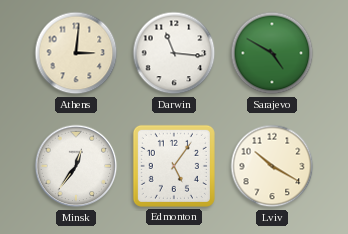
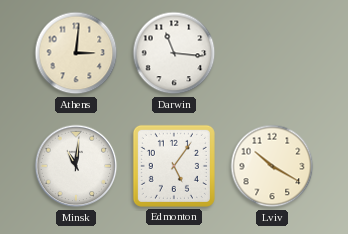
Sarajevo: 4:50 -> none (272, 53)
Minsk: 12:36 -> 11:01 (76, 166)
